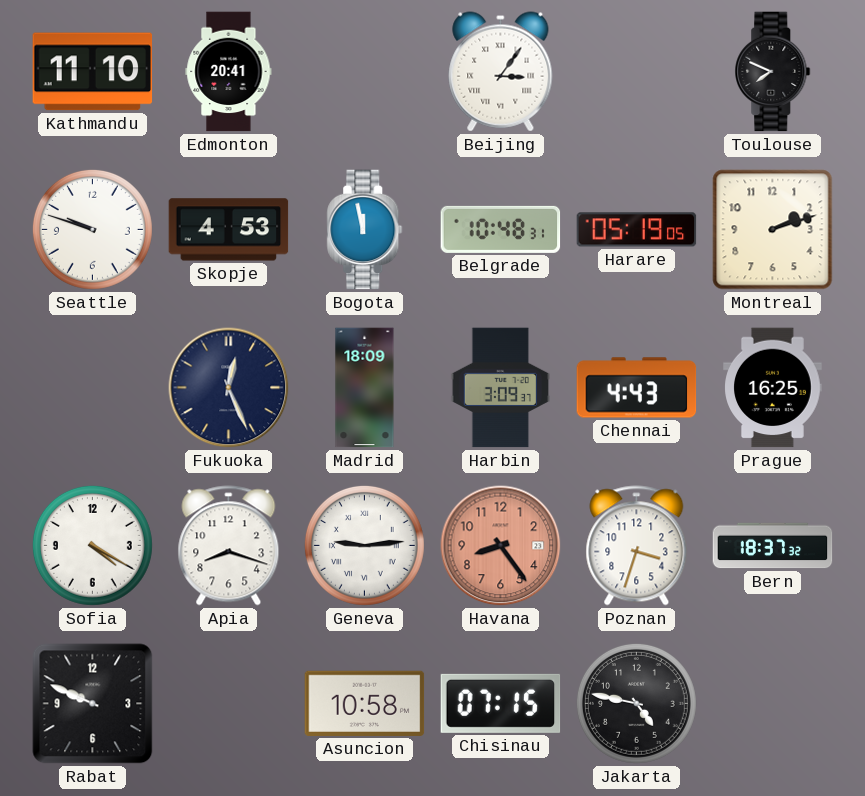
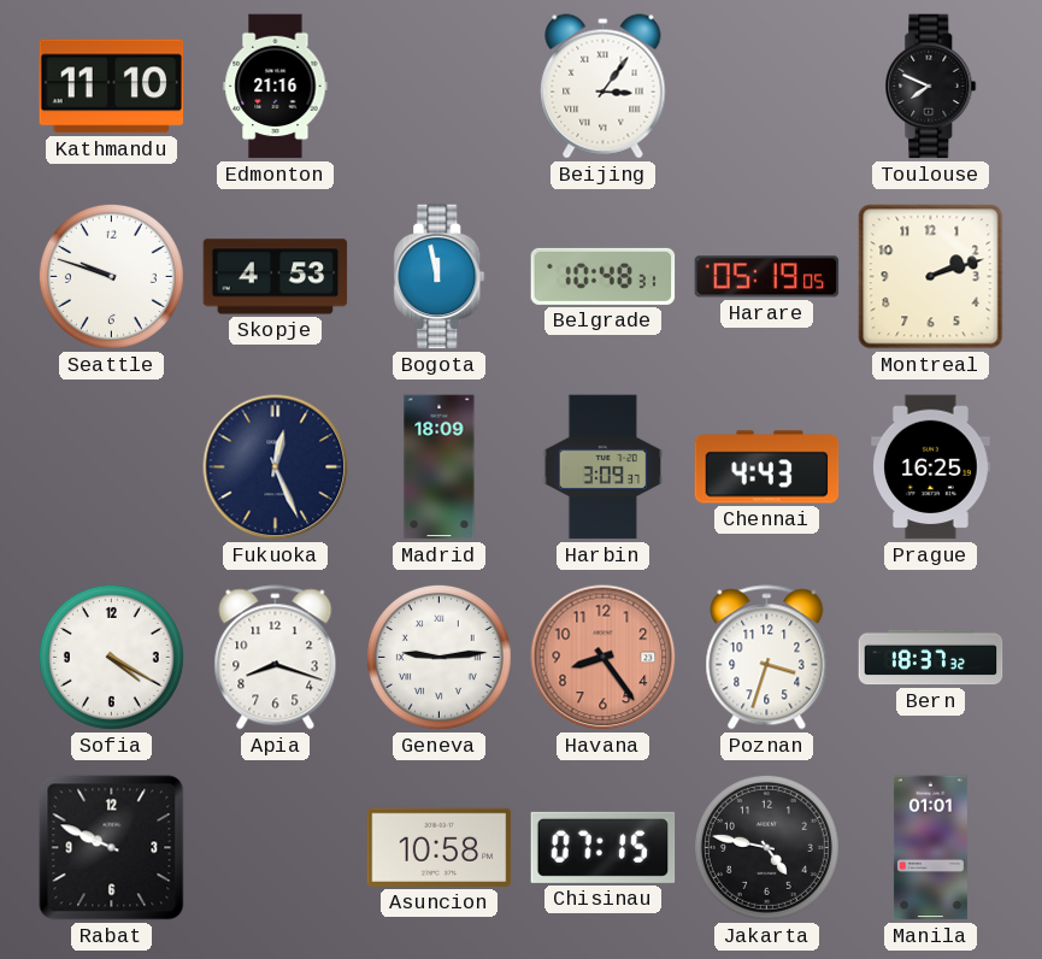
Edmonton: 20:41 -> 21:16 (276, 87)
Manila: none -> 01:01 (930, 848)
